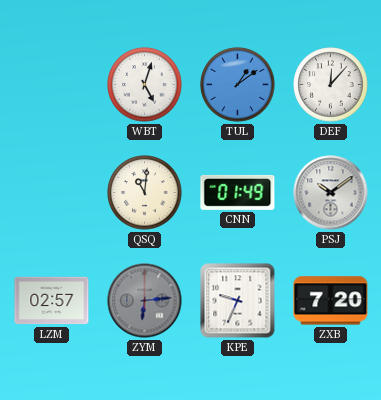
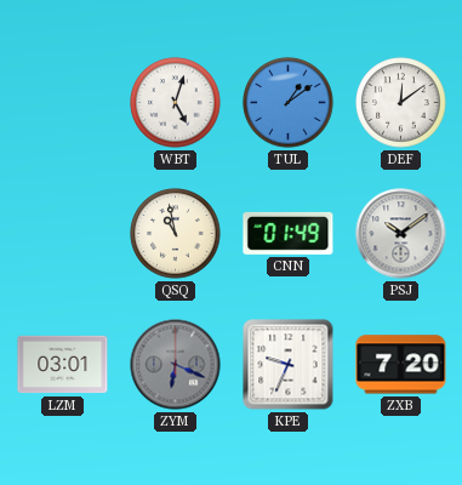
DEF: 12:07 -> 12:09 (401, 103)
QSQ: 11:01 -> 10:58 (176, 234)
LZM: 02:57 -> 03:01 (63, 365)
ZYM: 6:14 -> 6:19 (176, 365)
